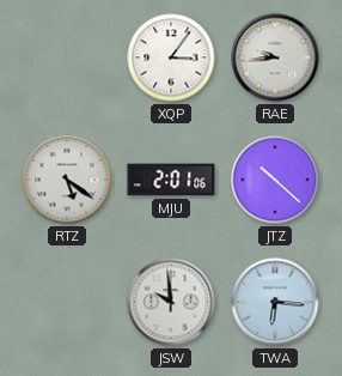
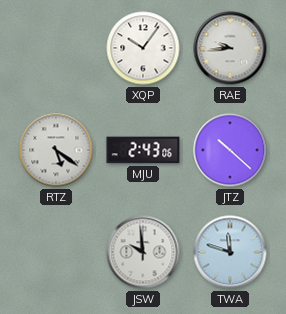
XQP: 3:06 -> 10:06 (143, 48)
MJU: 2:01 -> 2:43 (143, 150)
TWA: 6:16 -> 11:48 (230, 252)
